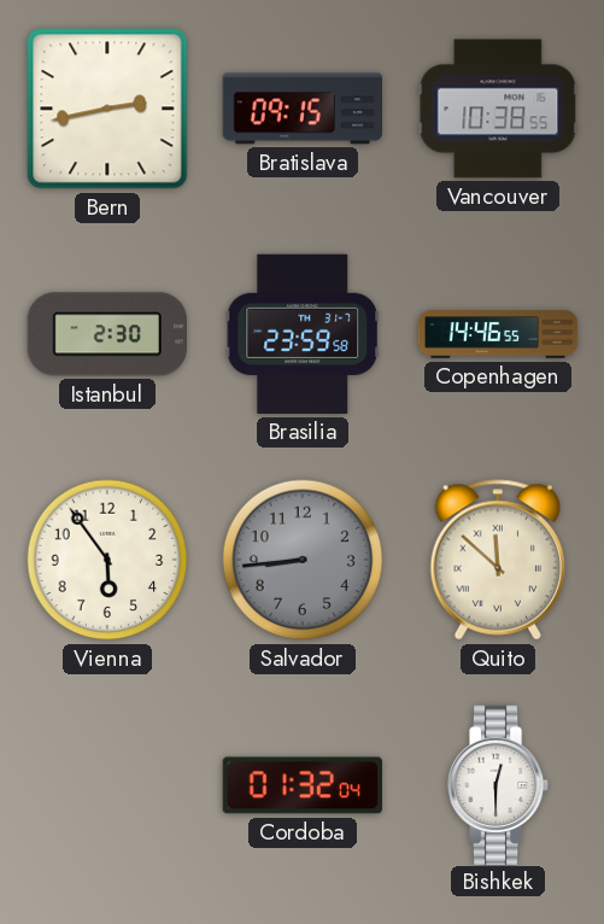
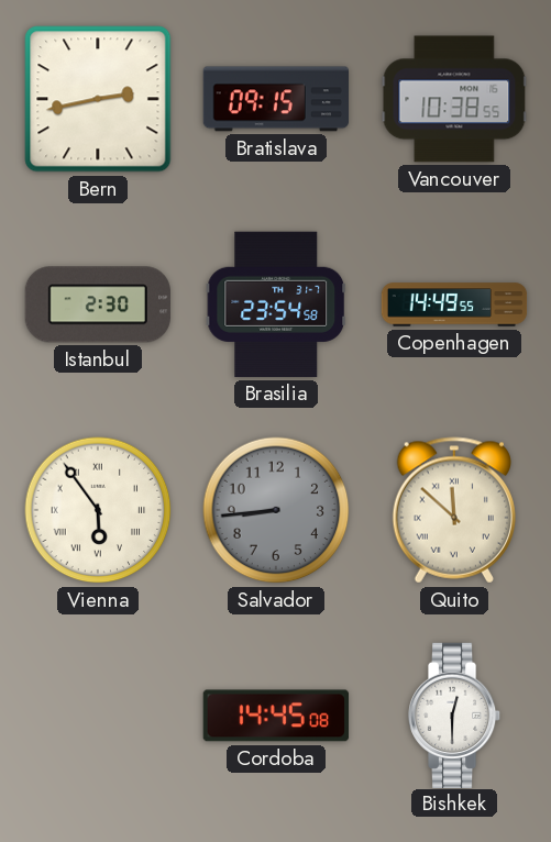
Brasilia: 23:59 -> 23:54 (276, 304)
Copenhagen: 14:46 -> 14:49 (454, 304)
Vienna numerals: Arabic -> Roman (98, 510)
Cordoba: 01:32 -> 14:45 (275, 716)
